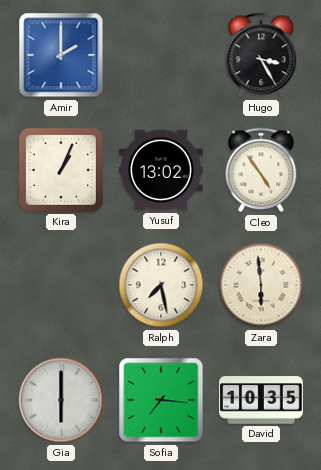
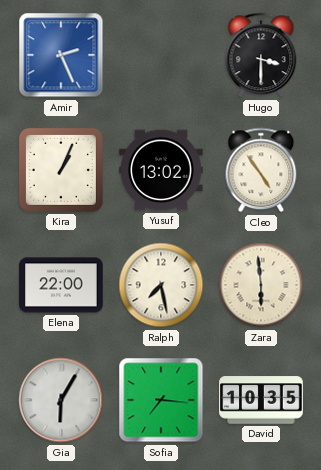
Amir: 2:00 -> 2:26 (61, 55)
Hugo: 3:25 -> 3:30 (261, 55)
Elena: none -> 22:00 (61, 285)
Gia: 6:00 -> 6:05 (61, 400)
